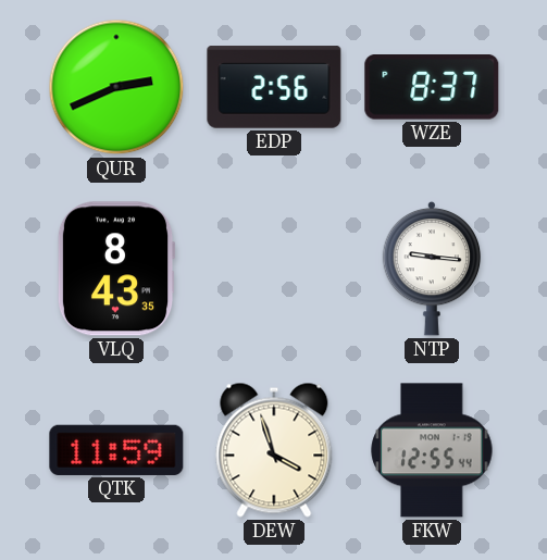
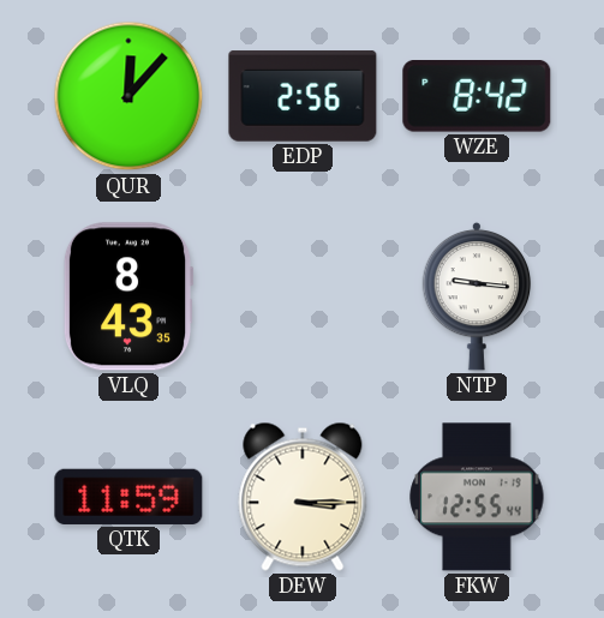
QUR: 2:41 -> 12:07 (128, 96)
WZE: 8:37 -> 8:42 (477, 97)
DEW: 3:57 -> 3:15 (303, 497)
